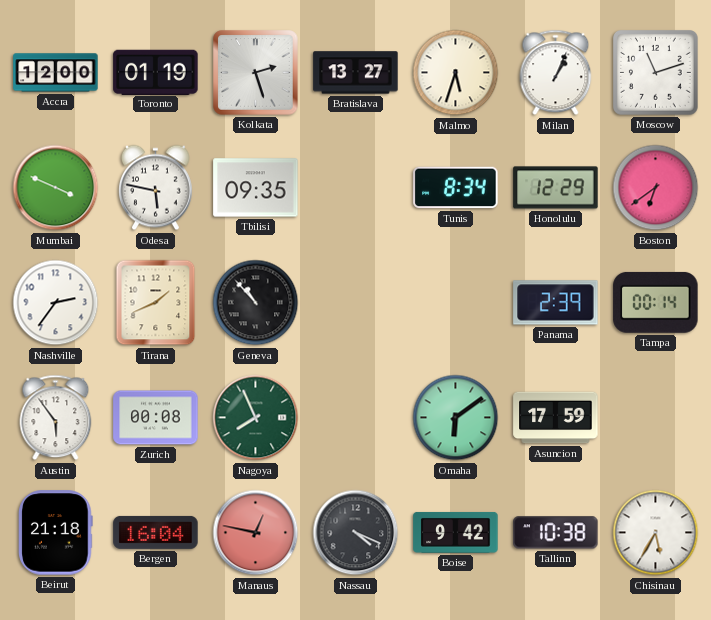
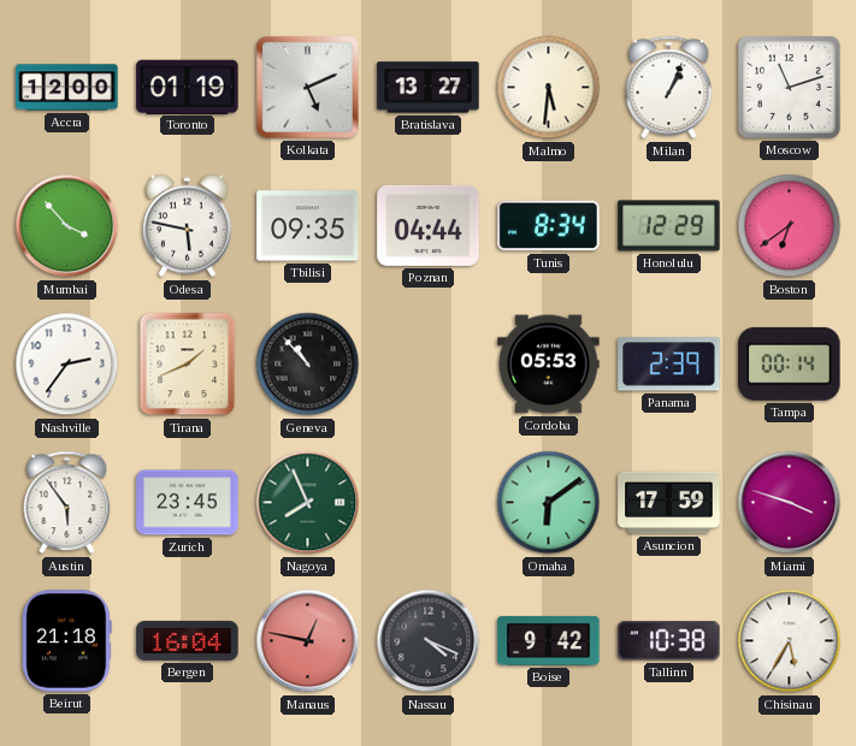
Kolkata: 2:27 -> 5:11 (308, 88)
Malmo: 5:33 -> 5:31 (549, 88)
Mumbai: 3:49 -> 3:53 (67, 226)
Poznan: none -> 04:44 (429, 225)
Cordoba: none -> 05:53 (549, 365)
Zurich: 00:08 -> 23:45 (188, 503)
Miami: none -> 3:48 (790, 503)
